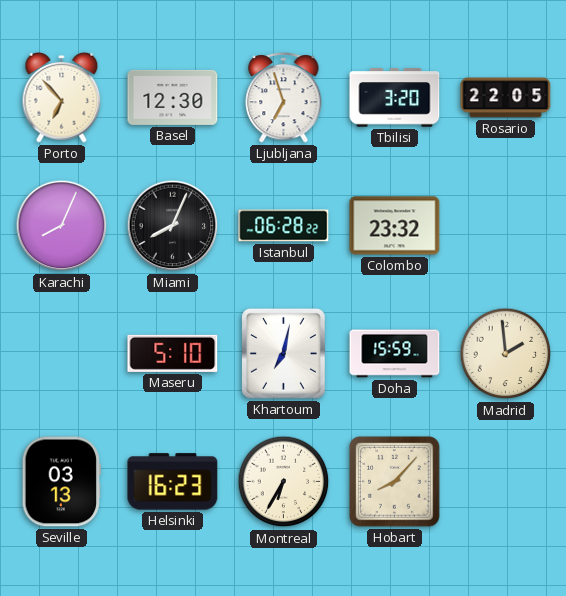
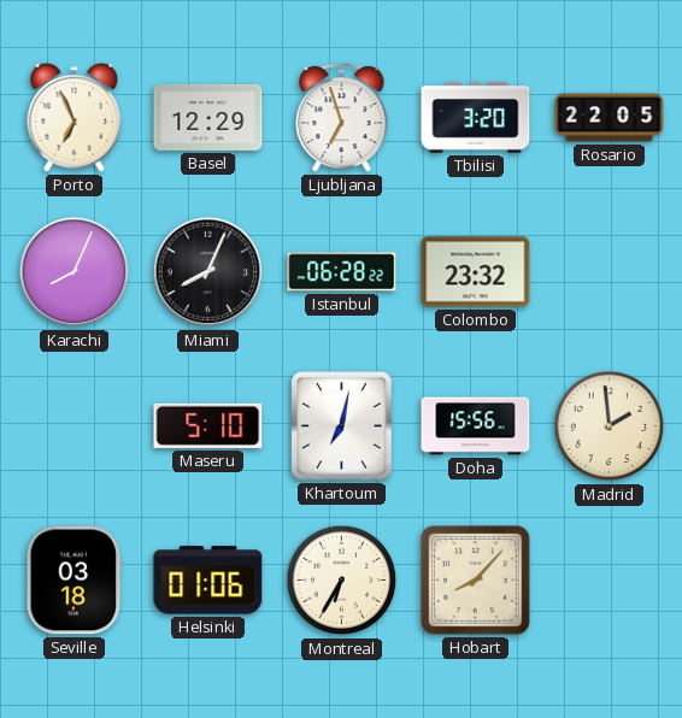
Porto: 6:53 -> 6:56 (75, 117)
Basel: 12:30 -> 12:29 (208, 117)
Doha: 15:59 -> 15:56 (476, 426)
Seville: 03:13 -> 03:18 (75, 581)
Helsinki: 16:23 -> 01:06 (208, 581)
